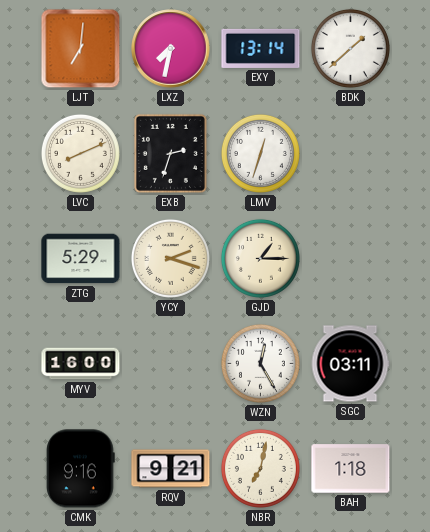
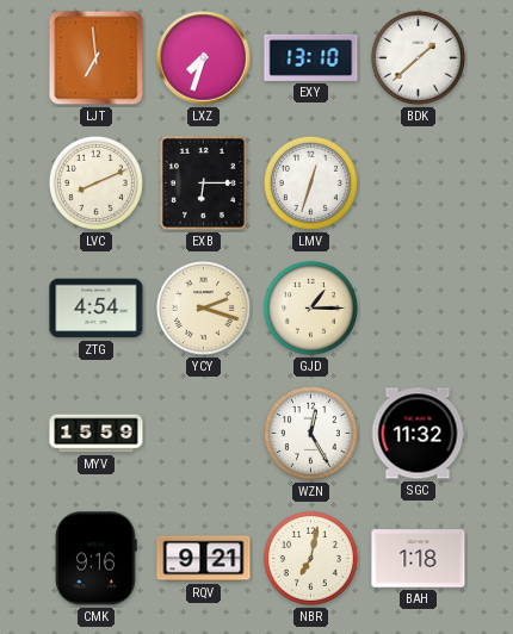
LJT: 7:01 -> 6:59 (97, 58)
LXZ: 7:32 -> 7:33 (204, 58)
EXY: 13:14 -> 13:10 (311, 57)
EXB: 2:33 -> 6:15 (203, 182)
ZTG: 5:29 -> 4:54 (97, 309)
MYV: 16:00 -> 15:59 (97, 434)
SGC: 03:11 -> 11:32 (418, 434)
